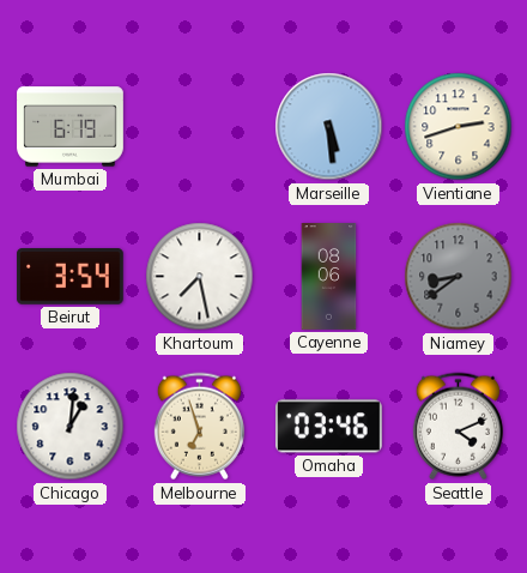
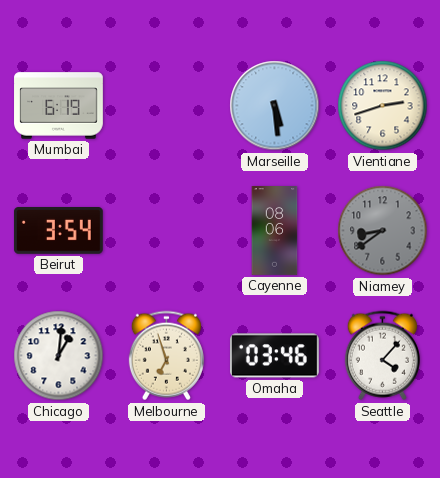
Khartoum: 7:28 -> none (200, 277)
Seattle: 4:11 -> 4:07 (382, 356)
